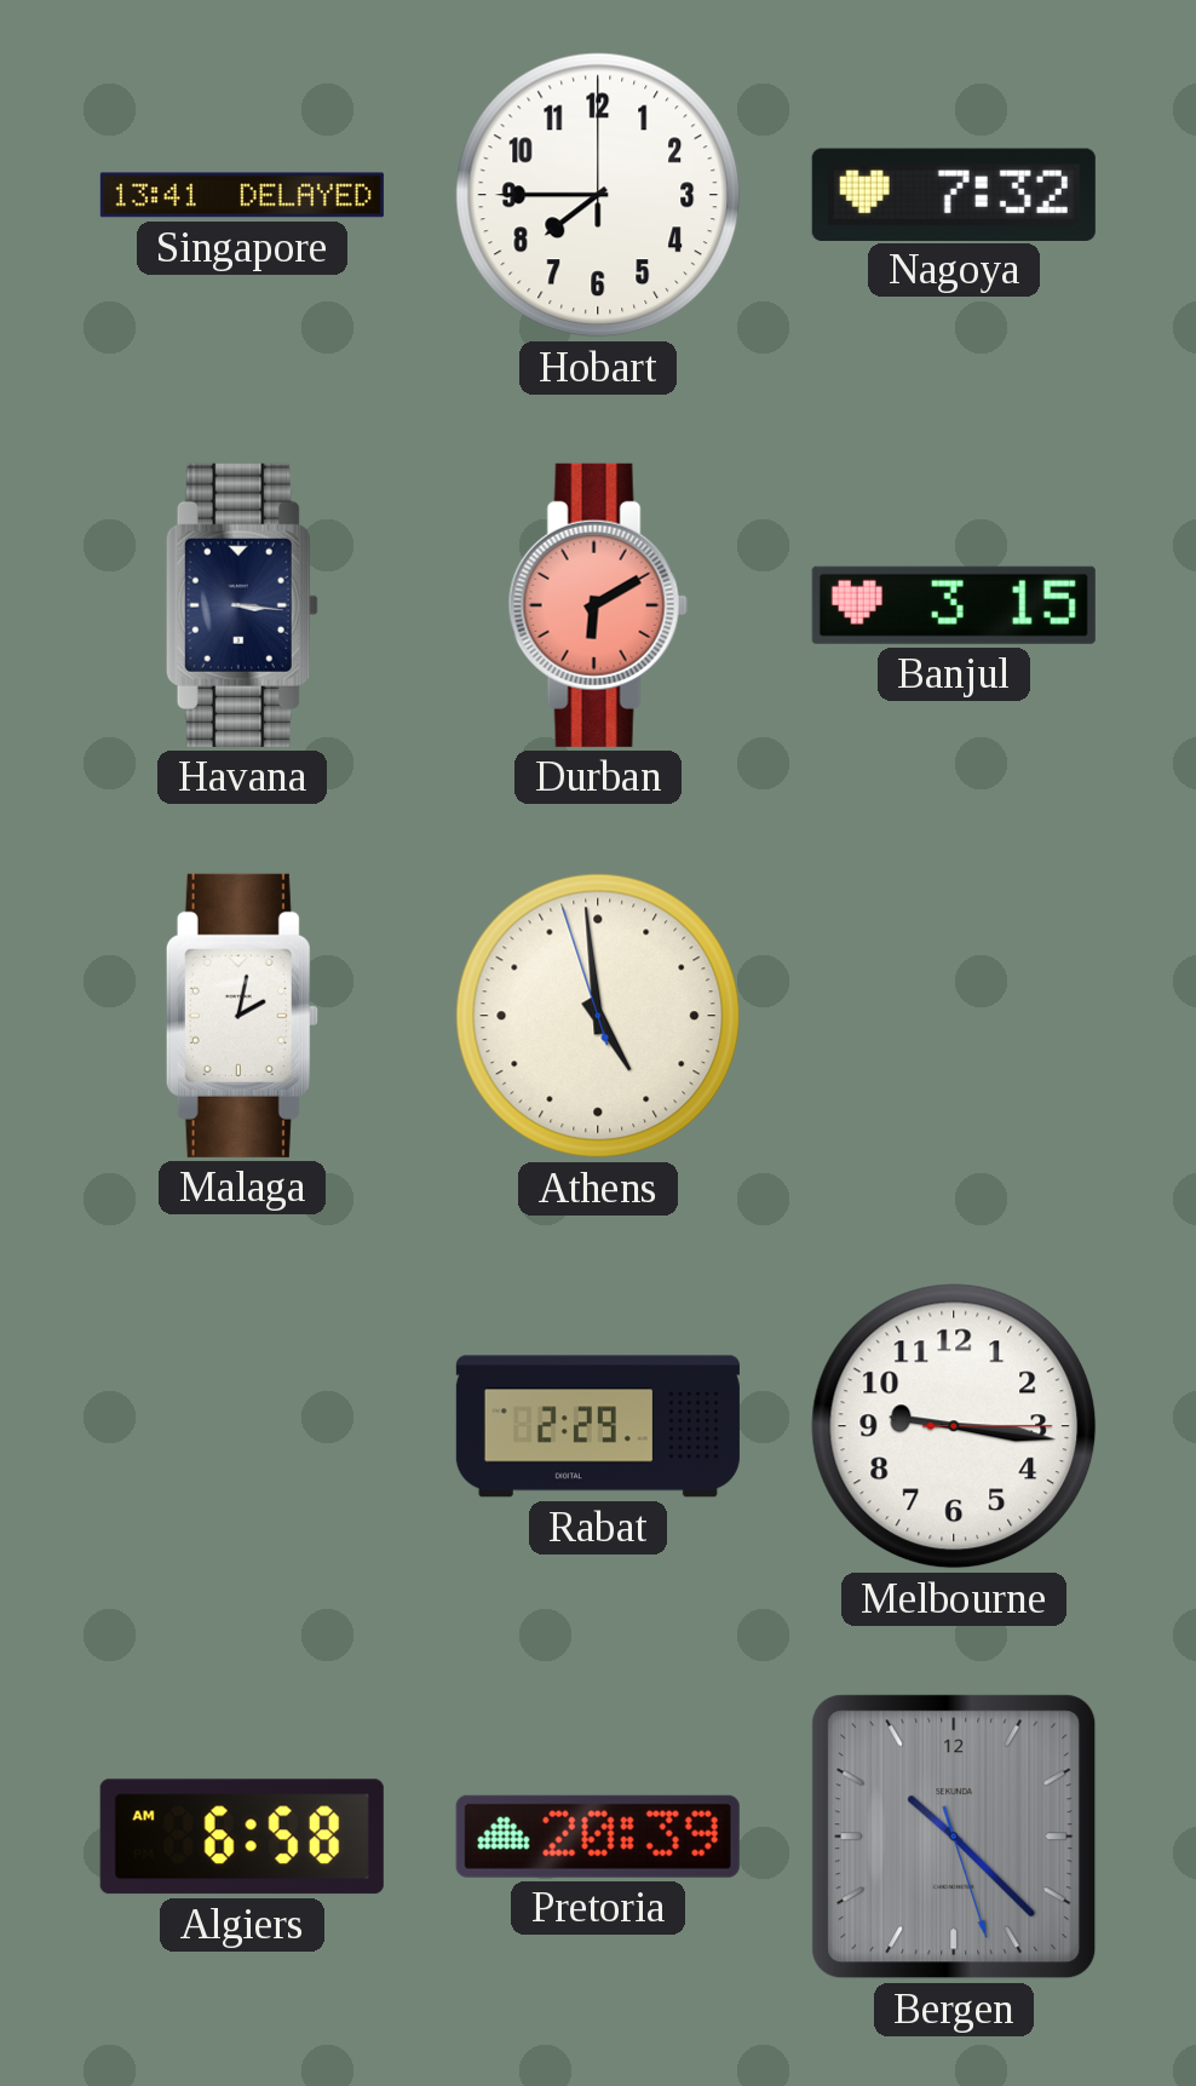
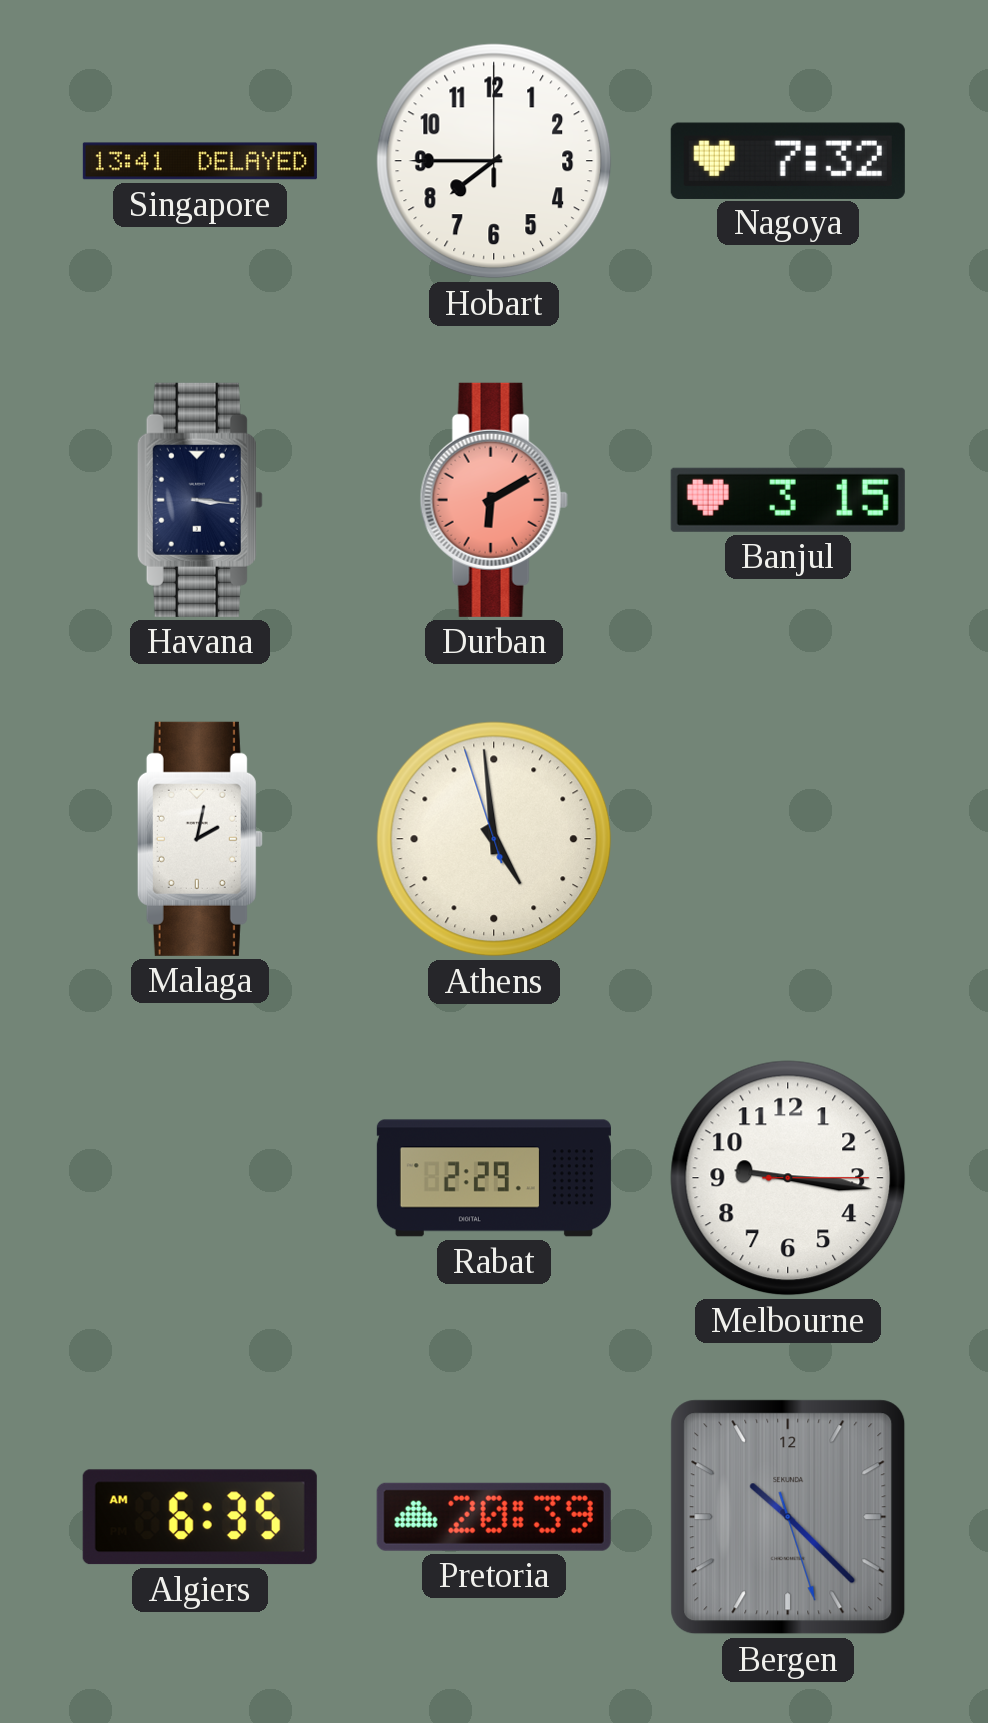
Algiers: 6:58 -> 6:35 (200, 1517)
